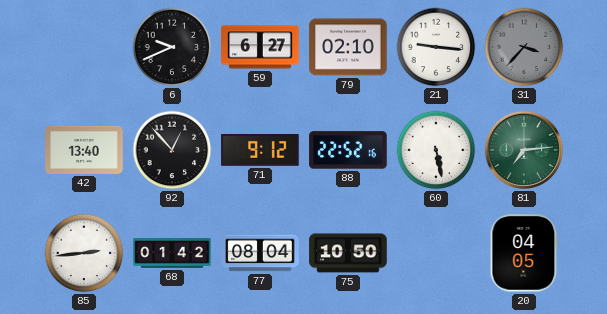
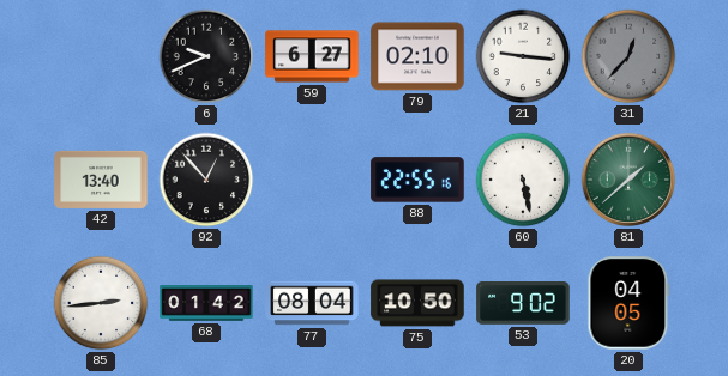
31: 3:37 -> 12:37 (628, 56)
71: 9:12 -> none (260, 150)
88: 22:52 -> 22:55 (417, 180)
81: 7:14 -> 1:38 (628, 180)
53: none -> 9:02 (523, 304)
